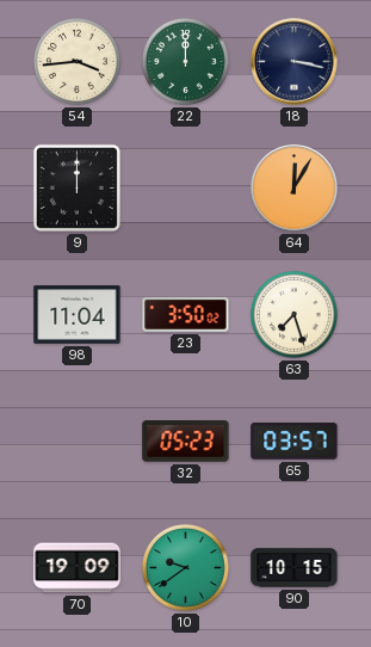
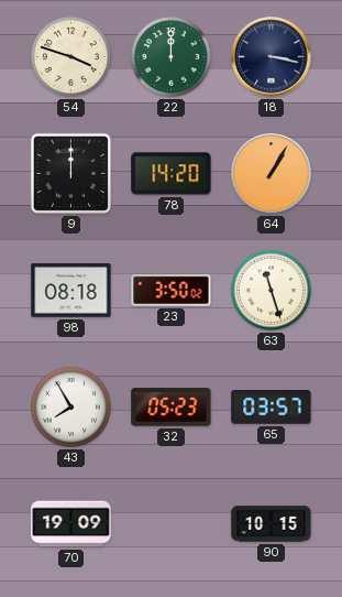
54: 3:44 -> 3:48 (70, 56)
78: none -> 14:20 (172, 174)
64: 12:05 -> 1:05 (272, 174)
98: 11:04 -> 08:18 (71, 291)
63: 7:27 -> 11:27 (271, 290)
43: none -> 7:55 (70, 406)
10: 9:39 -> none (185, 567)
